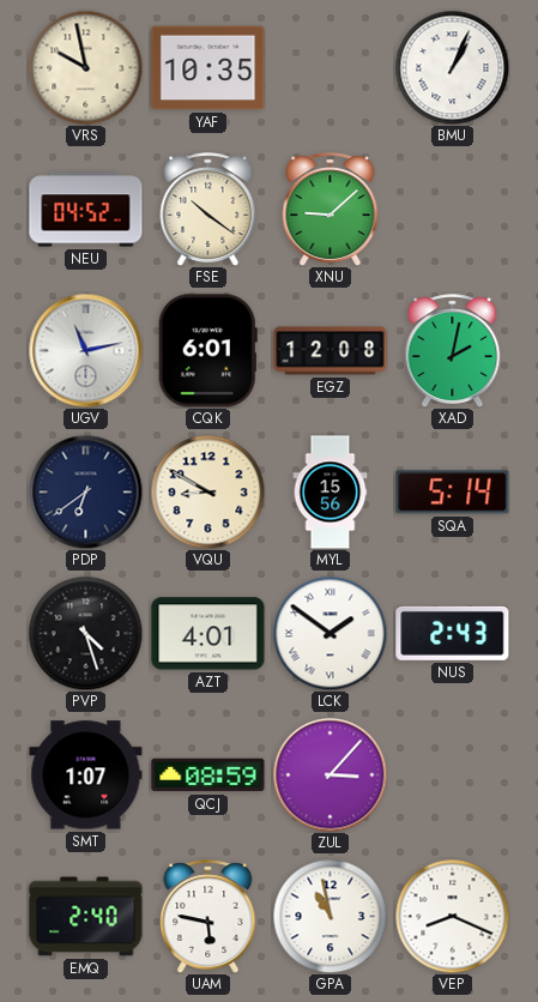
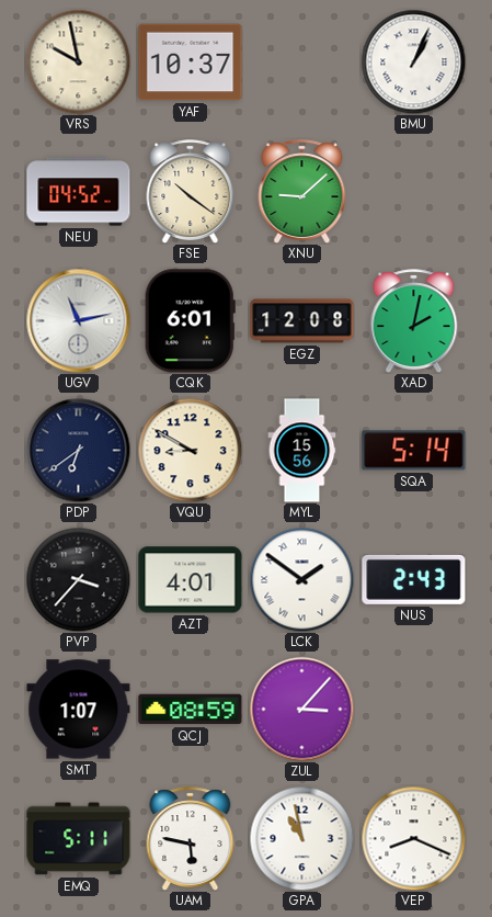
YAF: 10:35 -> 10:37 (191, 63)
PVP: 4:27 -> 3:37 (78, 579)
EMQ: 2:40 -> 5:11 (79, 839)
